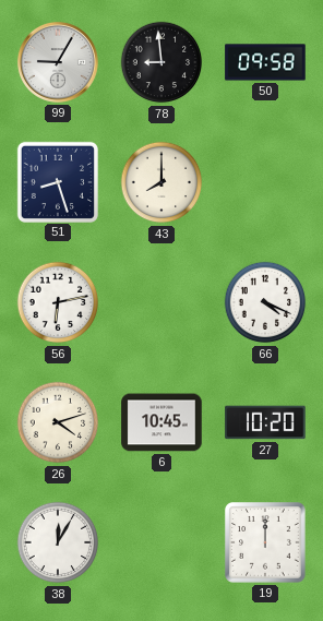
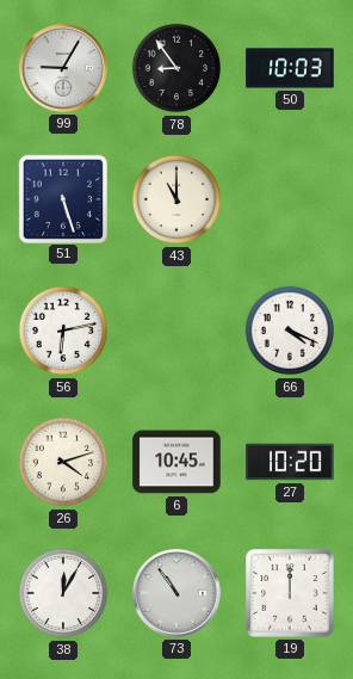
78: 8:59 -> 8:54 (176, 68)
50: 09:58 -> 10:03 (290, 68)
51: 8:27 -> 5:27 (62, 198)
43: 8:00 -> 11:00 (176, 199)
73: none -> 10:54 (176, 593)
